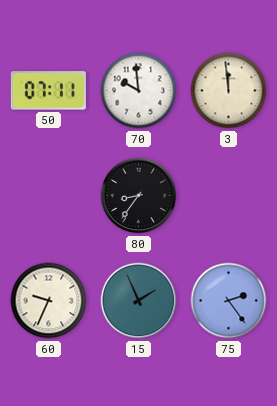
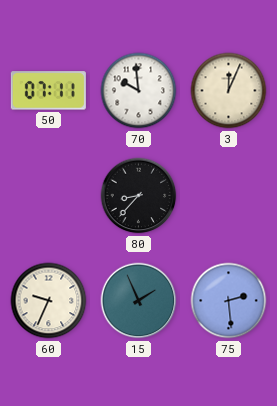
3: 11:59 -> 12:04 (229, 91)
80: 8:36 -> 8:37 (139, 196)
75: 2:24 -> 2:29 (229, 301)
